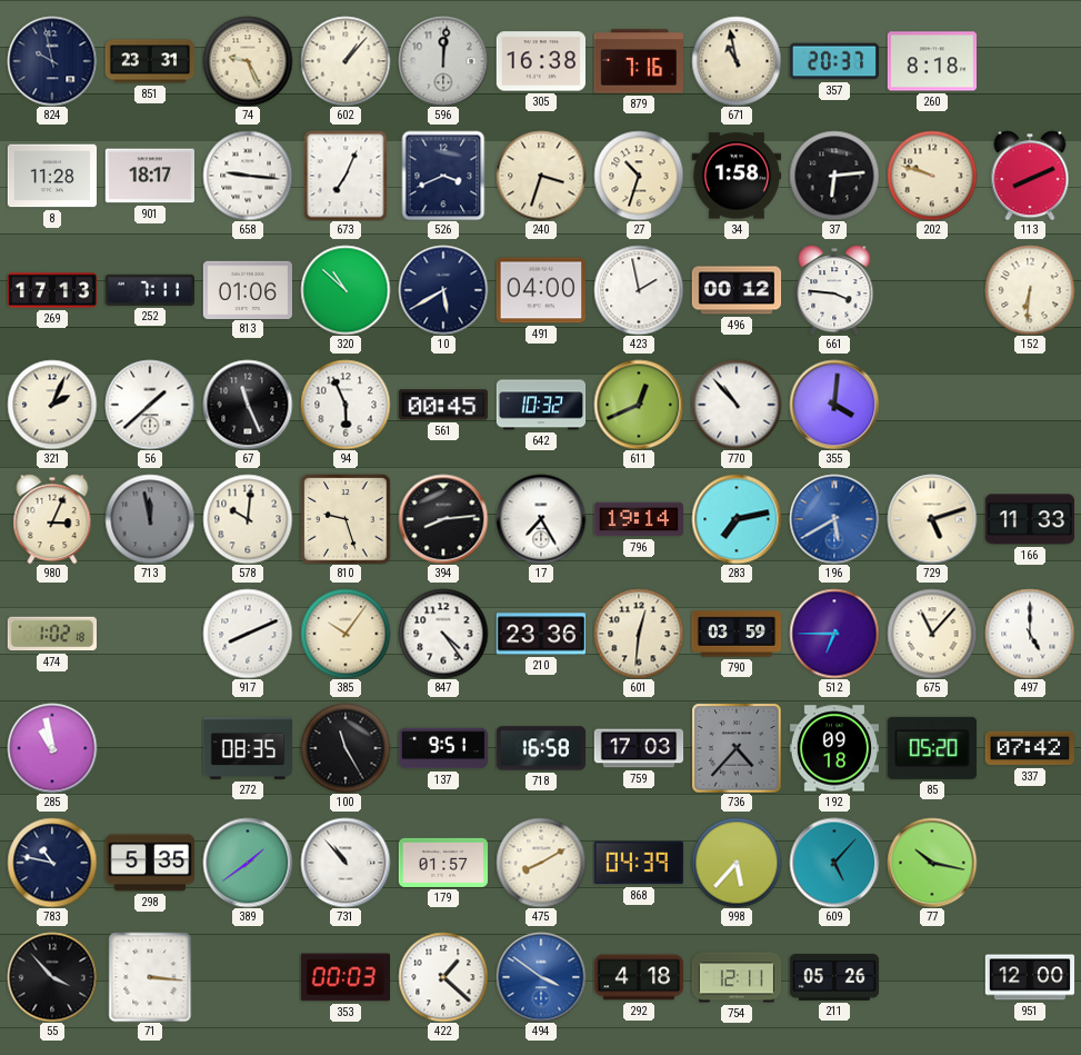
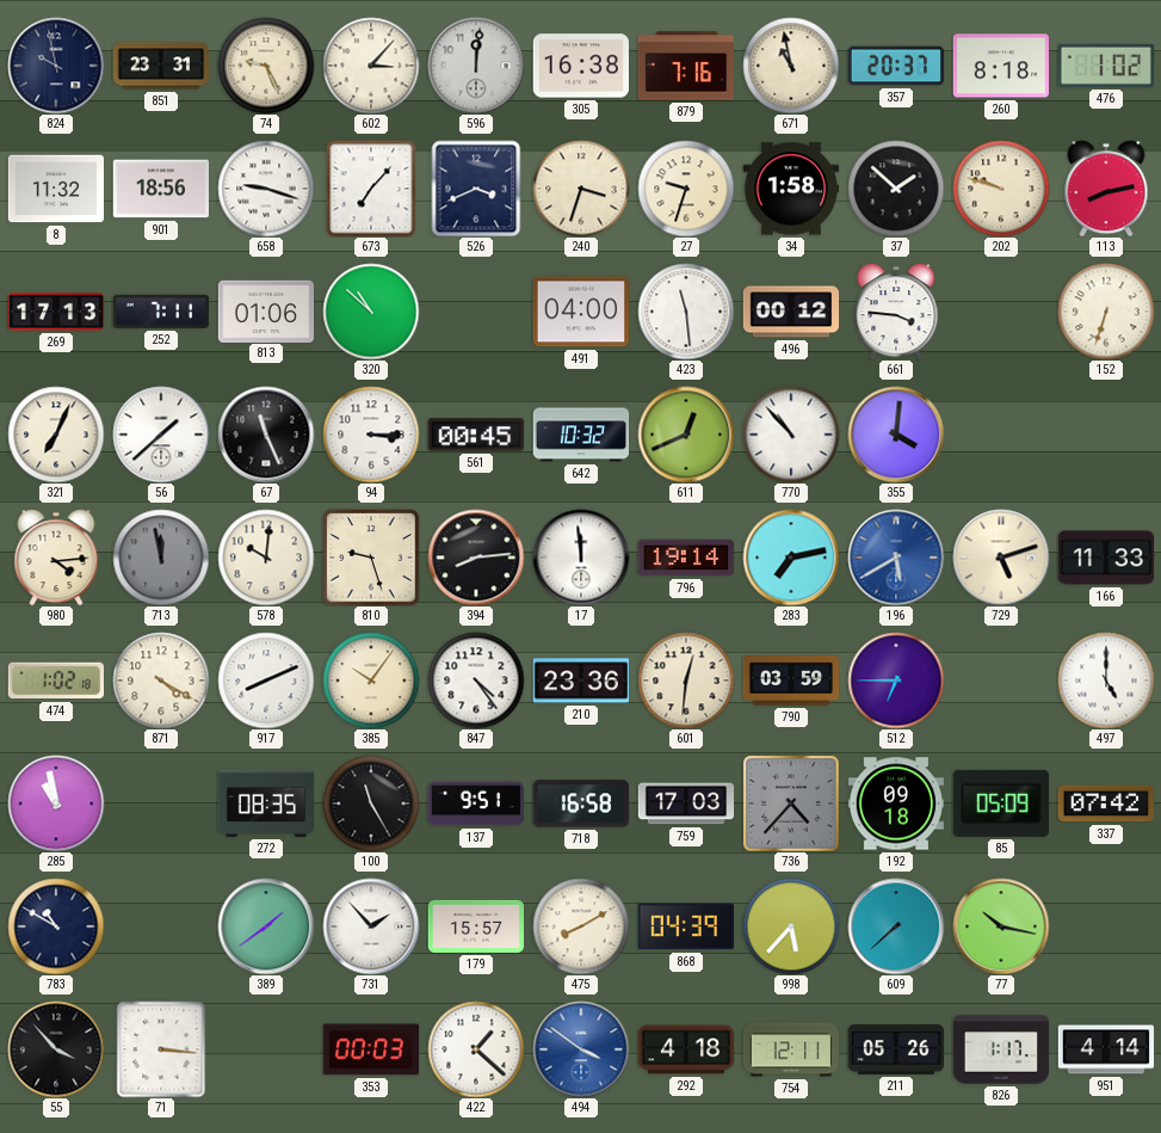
602: 1:07 -> 3:07 (371, 66)
476: none -> 1:02 (1105, 66)
8: 11:28 -> 11:32 (55, 189)
901: 18:17 -> 18:56 (160, 189)
658: 9:16 -> 9:18 (266, 189)
673: 7:04 -> 7:07 (371, 189)
27: 10:33 -> 9:33 (686, 189)
37: 6:14 -> 1:52 (896, 189)
113: 8:11 -> 8:13 (1106, 189)
10: 5:40 -> none (443, 290)
423: 1:58 -> 11:29 (686, 312)
152: 6:31 -> 6:33 (1106, 312)
321: 2:04 -> 7:04 (56, 435)
94: 5:56 -> 3:15 (371, 435)
980: 3:04 -> 4:14 (56, 558)
17: 7:25 -> 11:59 (581, 558)
871: none -> 4:20 (161, 681)
675: 11:07 -> none (932, 634)
85: 05:20 -> 05:09 (1001, 803)
783: 10:47 -> 10:50 (56, 926)
298: 5:35 -> none (149, 863)
731: 10:53 -> 1:53 (371, 926)
179: 01:57 -> 15:57 (476, 926)
609: 5:07 -> 7:38 (896, 926)
826: none -> 1:17 (1001, 1049)
951: 12:00 -> 4:14 (1106, 1049)
